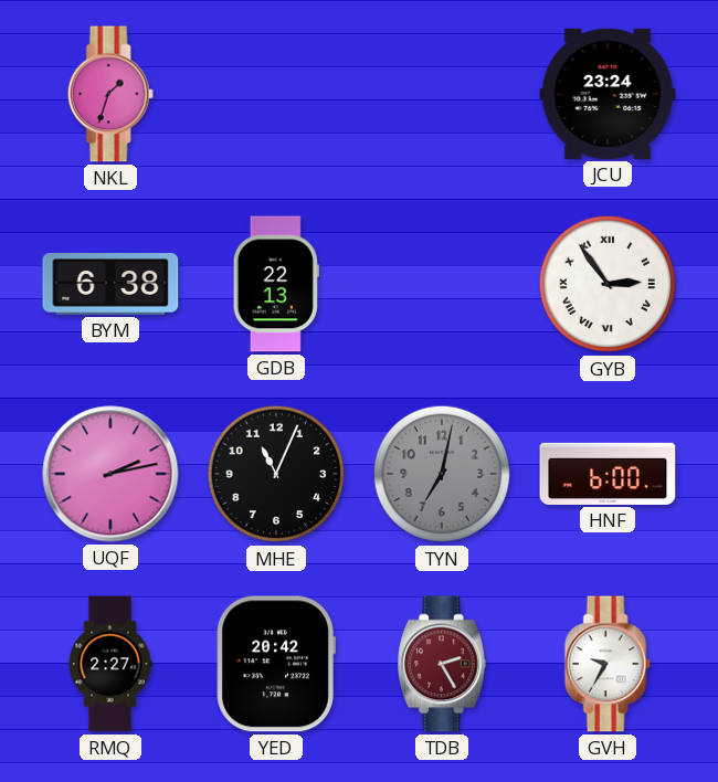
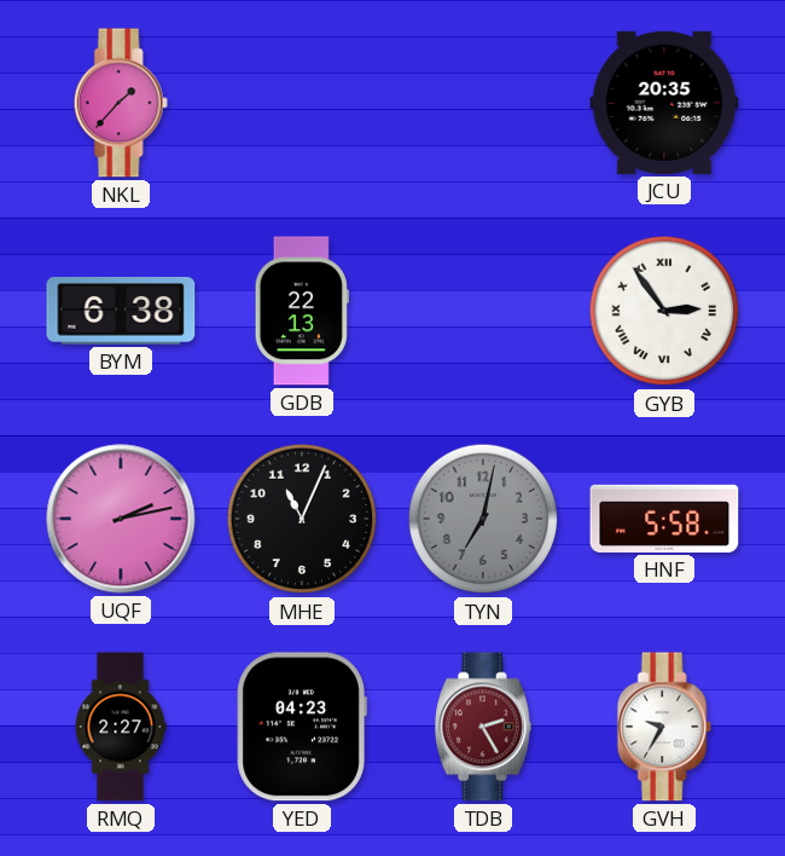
NKL: 1:33 -> 1:37 (121, 103)
JCU: 23:24 -> 20:35 (664, 103)
HNF: 6:00 -> 5:58 (664, 519)
YED: 20:42 -> 04:23 (302, 727)
